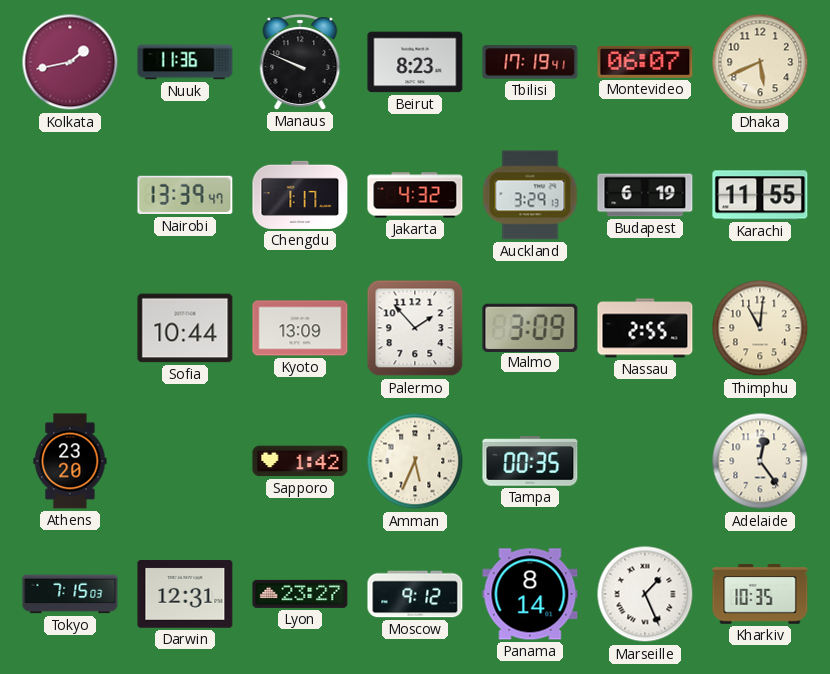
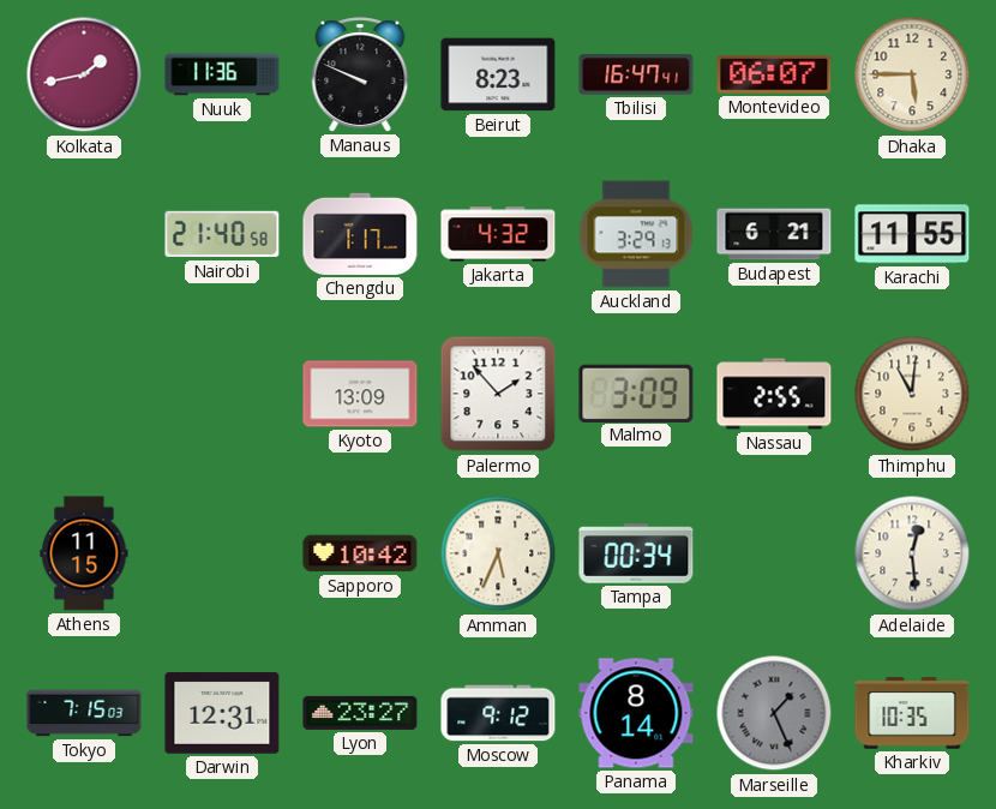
Tbilisi: 17:19 -> 16:47 (636, 74)
Dhaka: 5:41 -> 5:45 (912, 74)
Nairobi: 13:39 -> 21:40 (222, 234)
Budapest: 6:19 -> 6:21 (774, 234)
Sofia: 10:44 -> none (185, 328)
Athens: 23:20 -> 11:15 (84, 553)
Sapporo: 1:42 -> 10:42 (360, 553)
Tampa: 00:35 -> 00:34 (636, 553)
Adelaide: 12:24 -> 12:29 (912, 553)
Marseille dial: white -> grey (774, 713)
